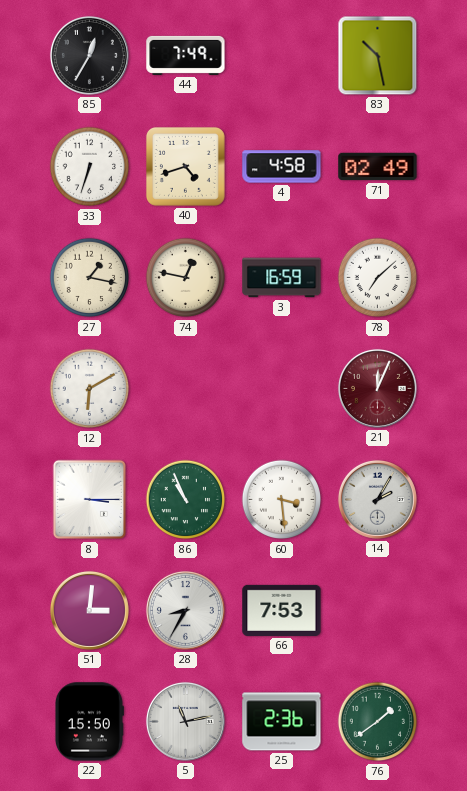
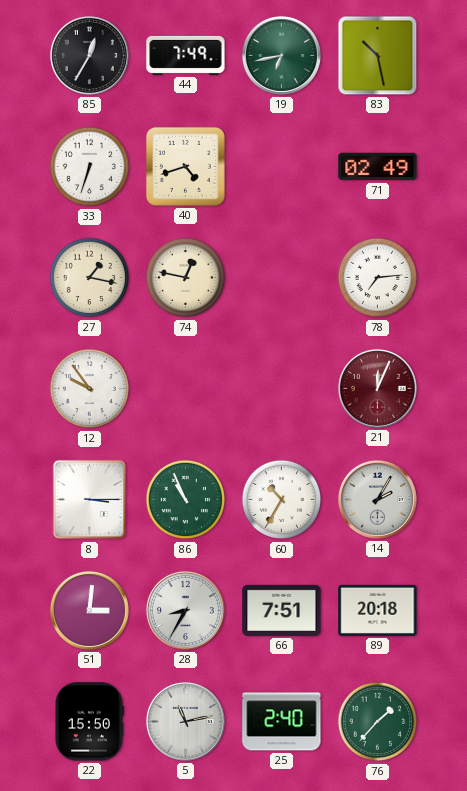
19: none -> 6:43 (281, 55)
4: 4:58 -> none (282, 167)
3: 16:59 -> none (282, 278)
78: 7:08 -> 7:14 (378, 278)
12: 6:10 -> 9:54 (90, 389)
60: 3:29 -> 10:35 (282, 500)
66: 7:53 -> 7:51 (282, 610)
89: none -> 20:18 (378, 610)
25: 2:36 -> 2:40 (282, 722)
76: 1:39 -> 1:37 (378, 722)
